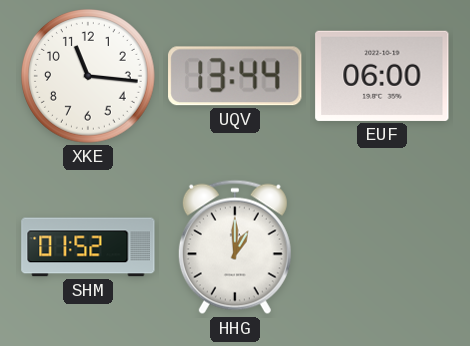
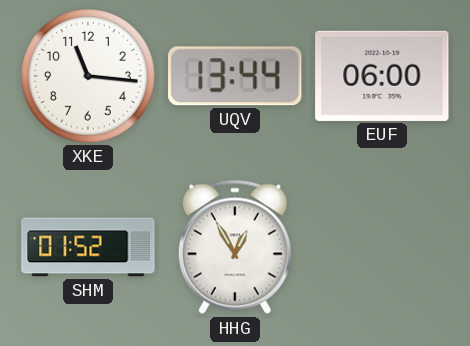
HHG: 1:00 -> 12:55 (235, 247)
